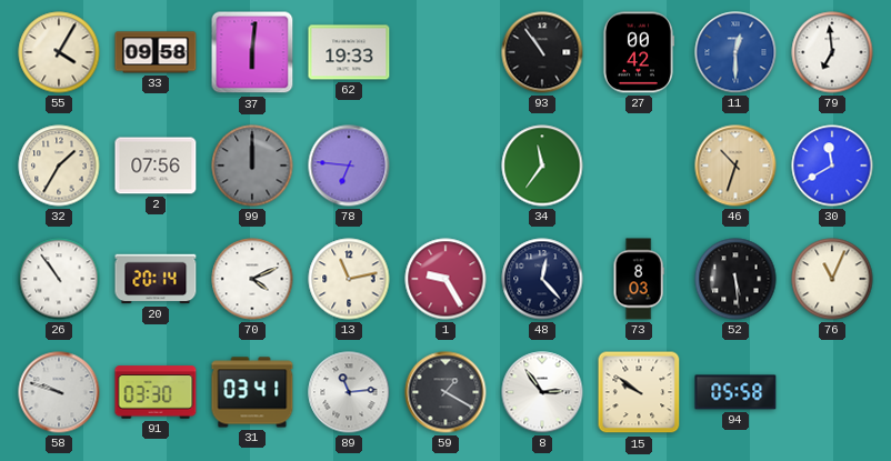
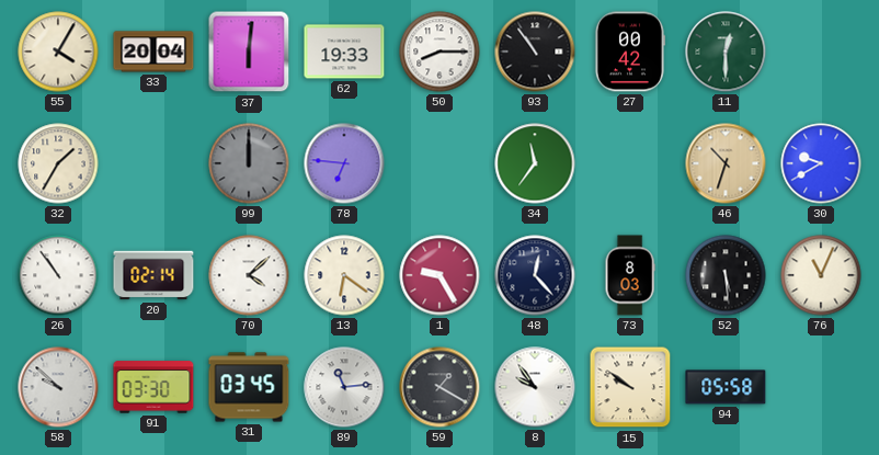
33: 09:58 -> 20:04 (153, 52)
50: none -> 8:15 (439, 52)
11 dial: blue -> green (726, 52)
79: 6:59 -> none (832, 52)
2: 07:56 -> none (156, 166)
30: 11:40 -> 9:40 (821, 163)
20: 20:14 -> 02:14 (153, 275)
70: 4:11 -> 4:08 (249, 275)
13: 11:13 -> 6:21 (344, 275)
58: 9:48 -> 9:52 (58, 387)
31: 03:41 -> 03:45 (249, 387)
8: 2:54 -> 9:54 (535, 387)
